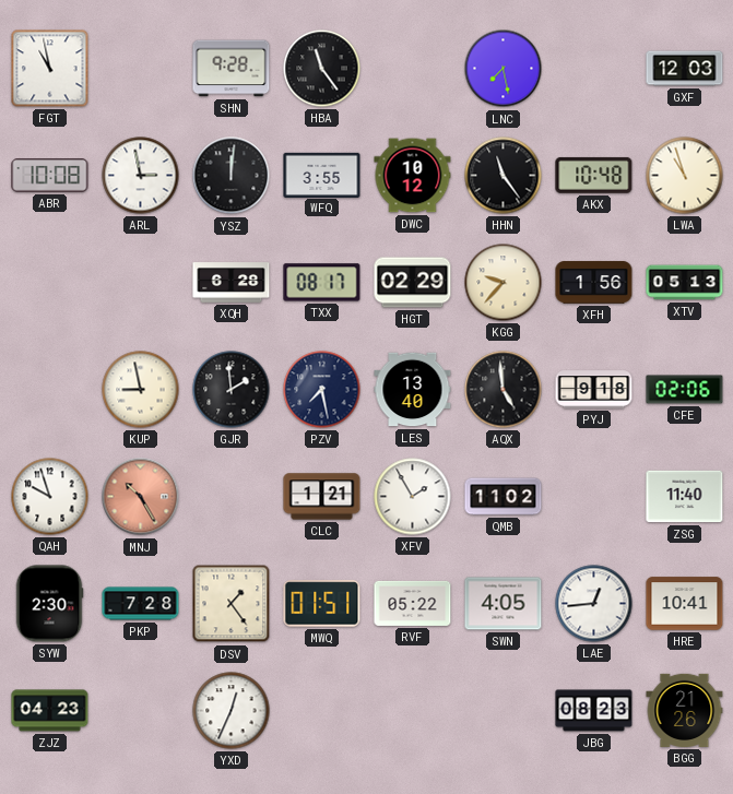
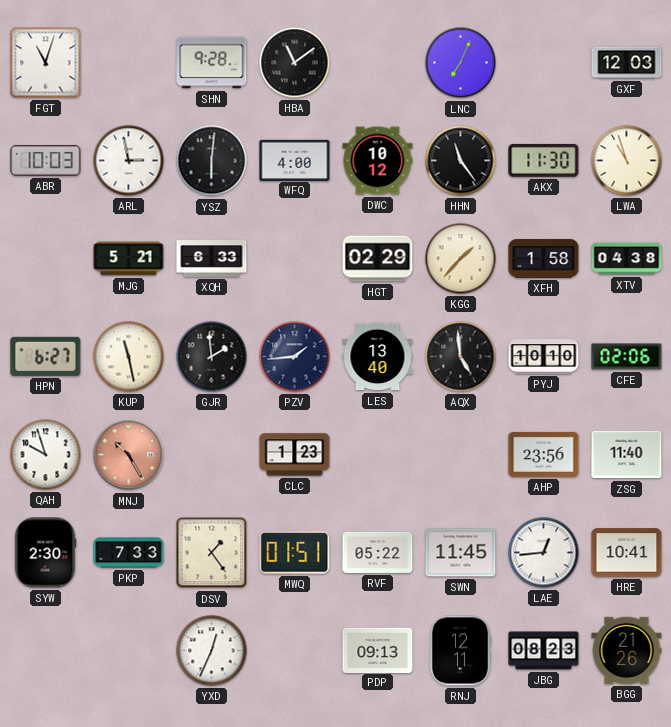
FGT: 10:58 -> 11:03 (46, 63)
HBA: 11:24 -> 11:09 (295, 63)
LNC: 7:28 -> 7:04 (461, 63)
ABR: 10:08 -> 10:03 (46, 161)
YSZ: 12:01 -> 6:01 (212, 161)
WFQ: 3:55 -> 4:00 (295, 160)
AKX: 10:48 -> 11:30 (544, 160)
MJG: none -> 5:21 (129, 259)
XQH: 6:28 -> 6:33 (212, 259)
TXX: 08:17 -> none (322, 283)
KGG: 9:37 -> 1:37 (461, 259)
XFH: 1:56 -> 1:58 (544, 259)
XTV: 05:13 -> 04:38 (627, 259)
HPN: none -> 6:27 (46, 356)
KUP: 8:58 -> 11:28 (129, 357)
PZV: 7:28 -> 1:44 (295, 357)
PYJ: 9:18 -> 10:10 (544, 357)
CLC: 1:21 -> 1:23 (295, 455)
XFV: 1:55 -> none (413, 497)
QMB: 11:02 -> none (504, 497)
AHP: none -> 23:56 (544, 454)
PKP: 7:28 -> 7:33 (129, 553)
SWN: 4:05 -> 11:45 (461, 553)
ZJZ: 04:23 -> none (50, 711)
PDP: none -> 09:13 (378, 650)
RNJ: none -> 12:11 (460, 651)
